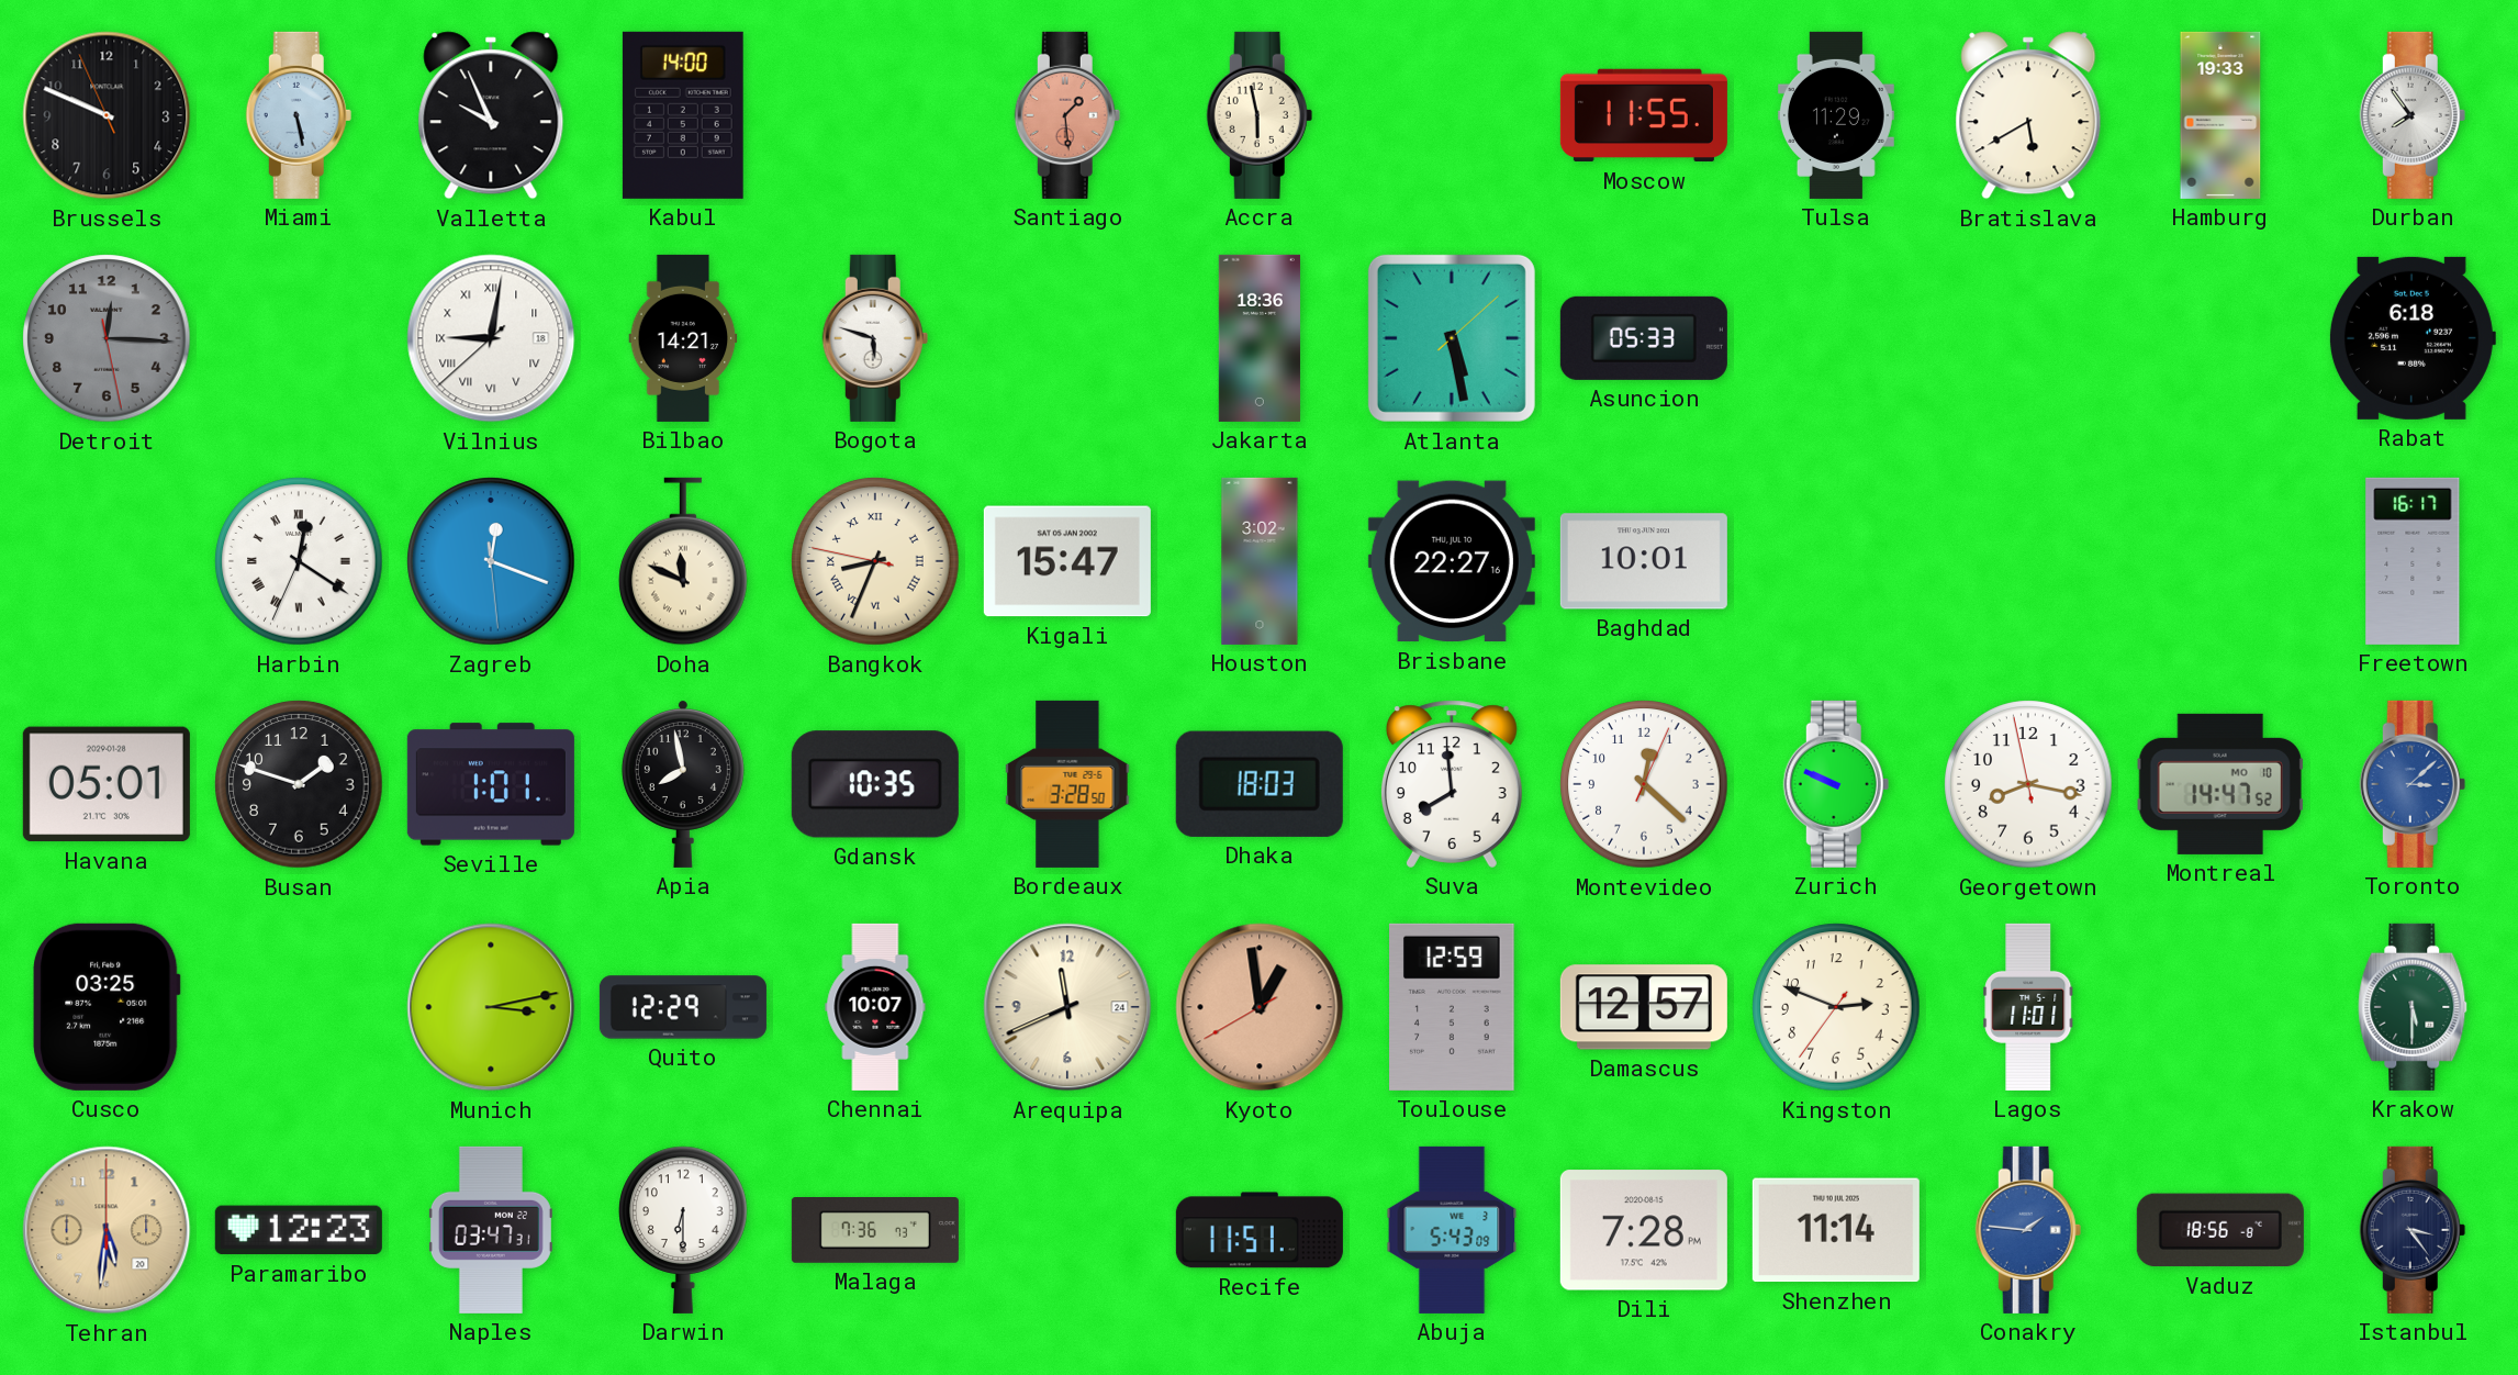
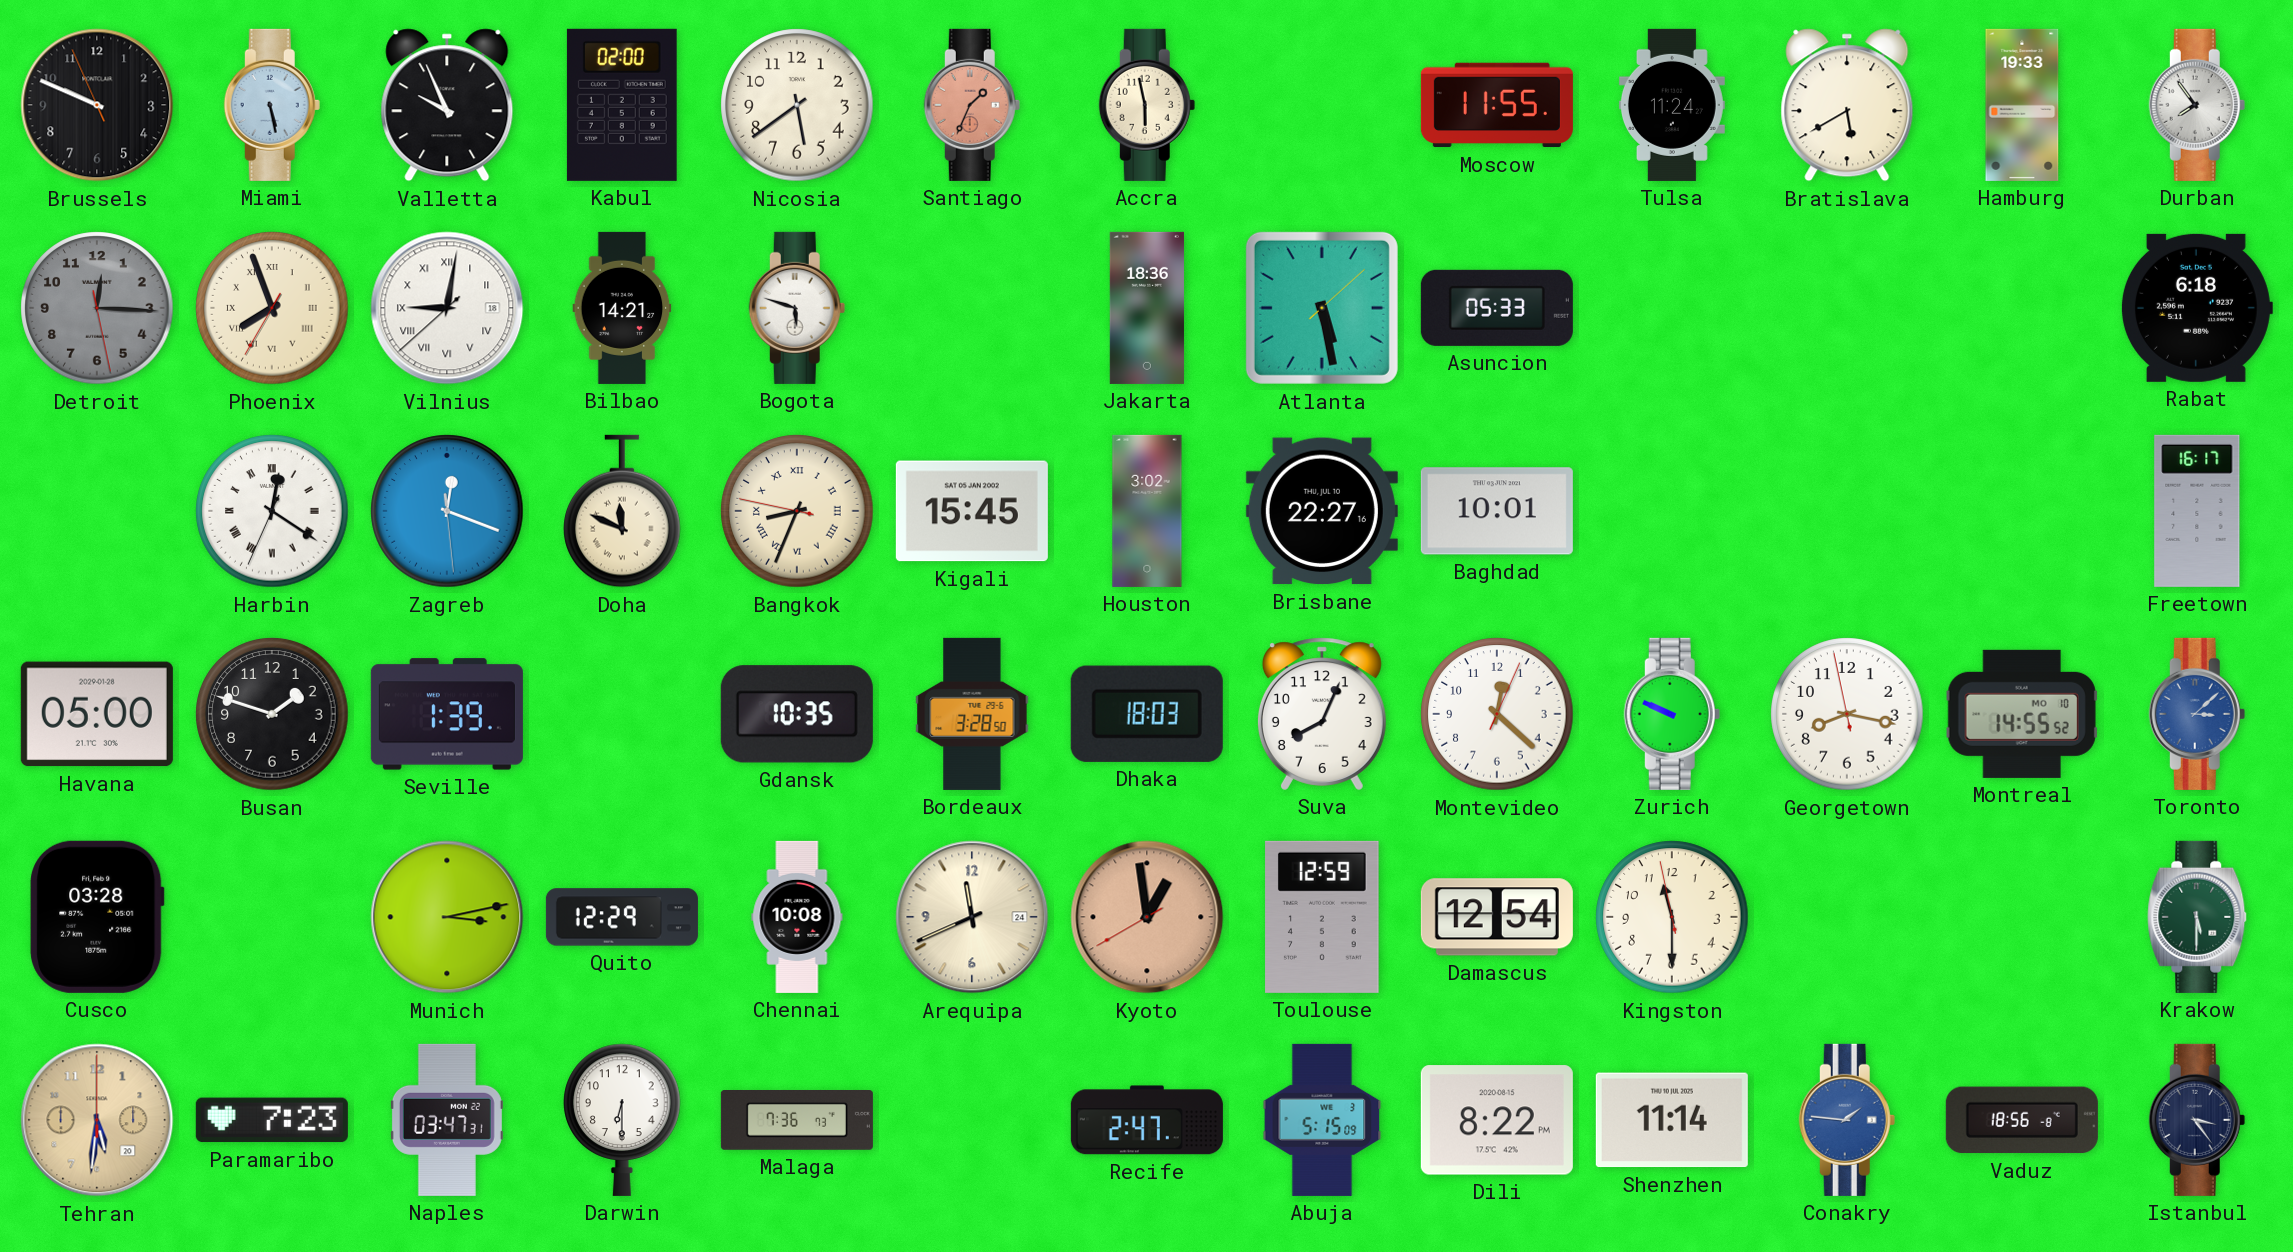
Kabul: 14:00 -> 02:00 (622, 105)
Nicosia: none -> 5:39 (797, 105)
Santiago: 1:29 -> 1:34 (972, 105)
Tulsa: 11:29 -> 11:24 (1672, 105)
Phoenix: none -> 7:56 (272, 308)
Kigali: 15:47 -> 15:45 (972, 511)
Havana: 05:01 -> 05:00 (97, 714)
Seville: 1:01 -> 1:39 (447, 714)
Apia: 7:58 -> none (683, 784)
Suva: 7:59 -> 8:04 (1322, 714)
Montreal: 14:47 -> 14:55 (2022, 714)
Cusco: 03:25 -> 03:28 (97, 917)
Chennai: 10:07 -> 10:08 (797, 917)
Damascus: 12:57 -> 12:54 (1497, 917)
Kingston: 2:48 -> 11:29 (1672, 917)
Lagos: 11:01 -> none (2028, 1007)
Paramaribo: 12:23 -> 7:23 (272, 1120)
Recife: 11:51 -> 2:47 (1147, 1120)
Abuja: 5:43 -> 5:15 (1322, 1120)
Dili: 7:28 -> 8:22 (1497, 1120)
